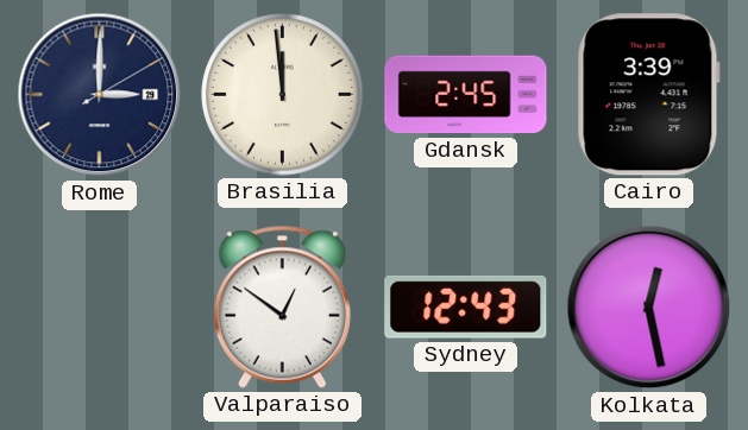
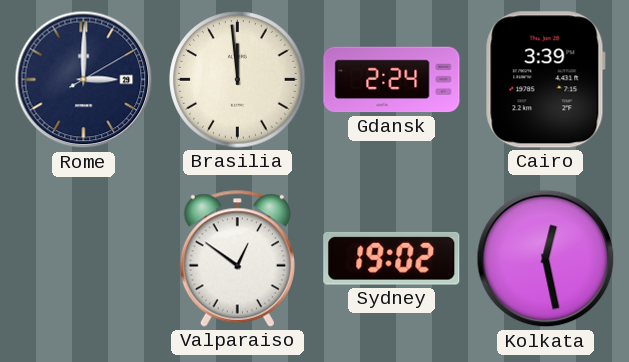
Gdansk: 2:45 -> 2:24 (392, 80)
Sydney: 12:43 -> 19:02 (392, 258)
